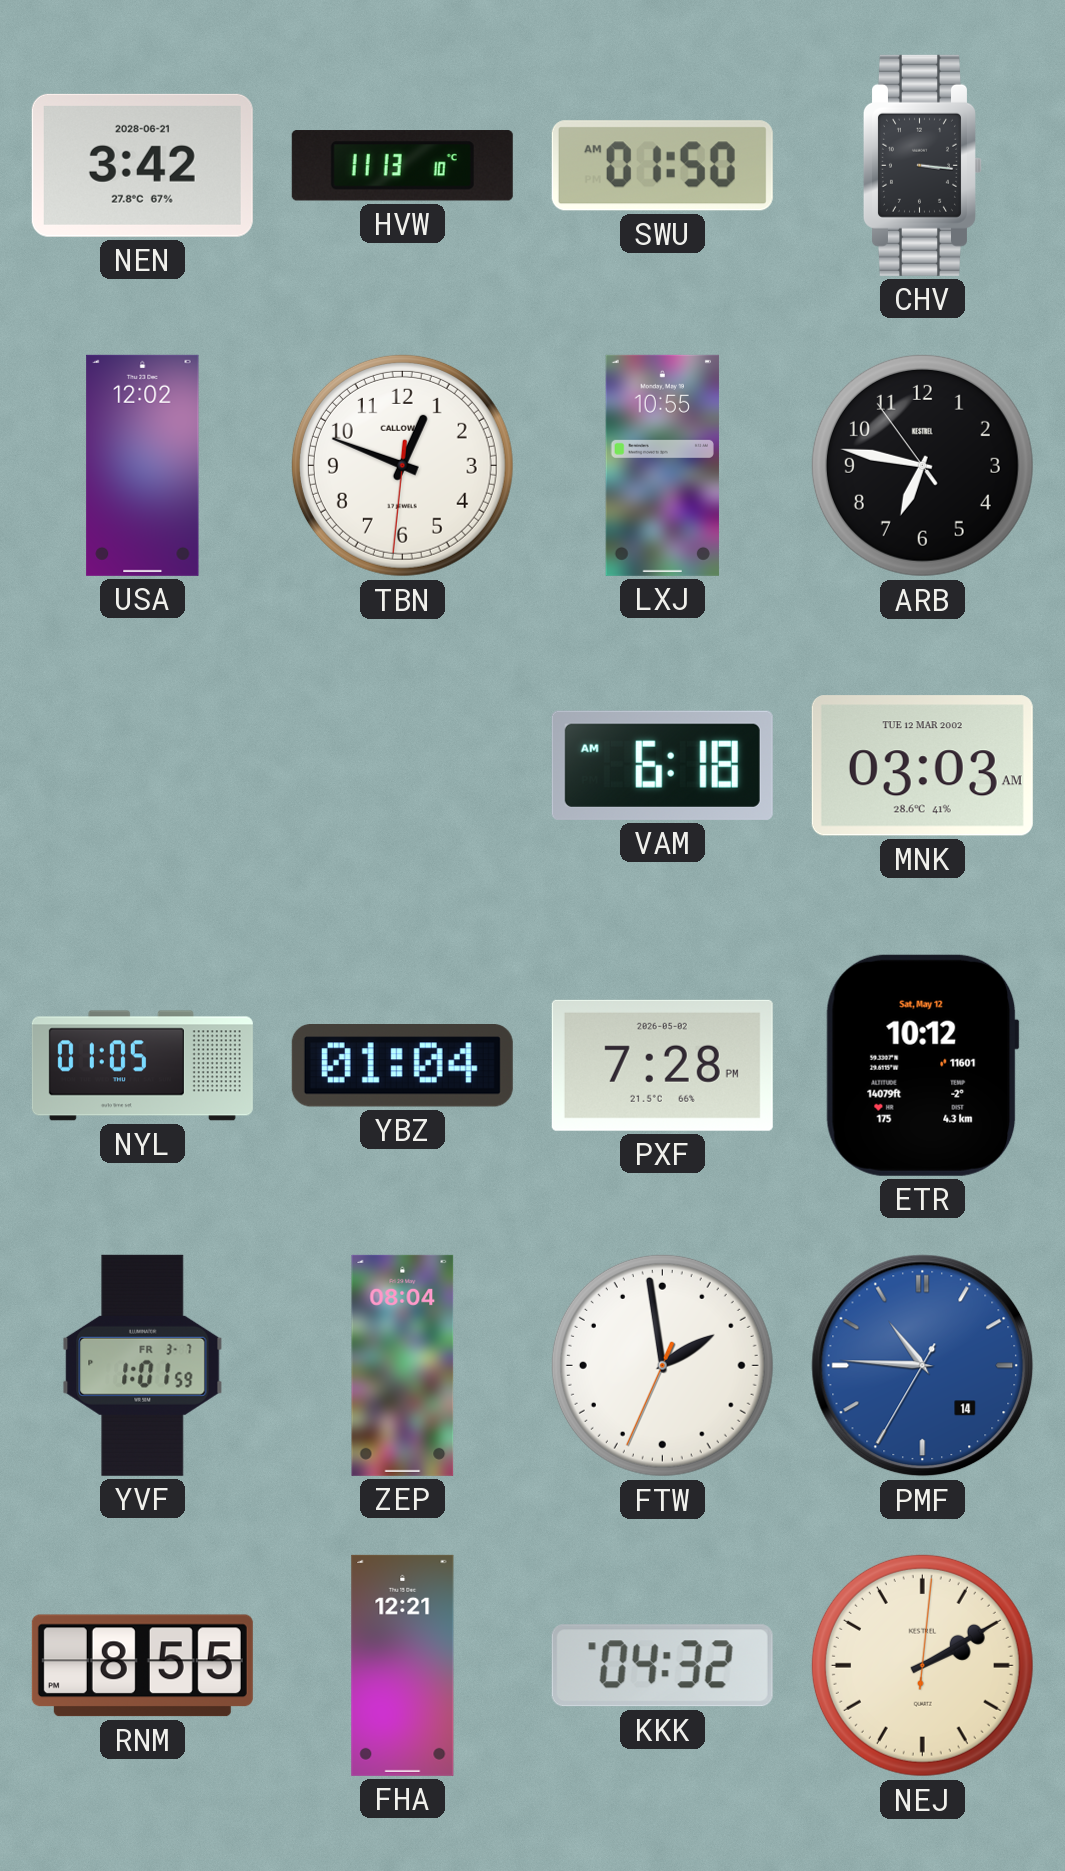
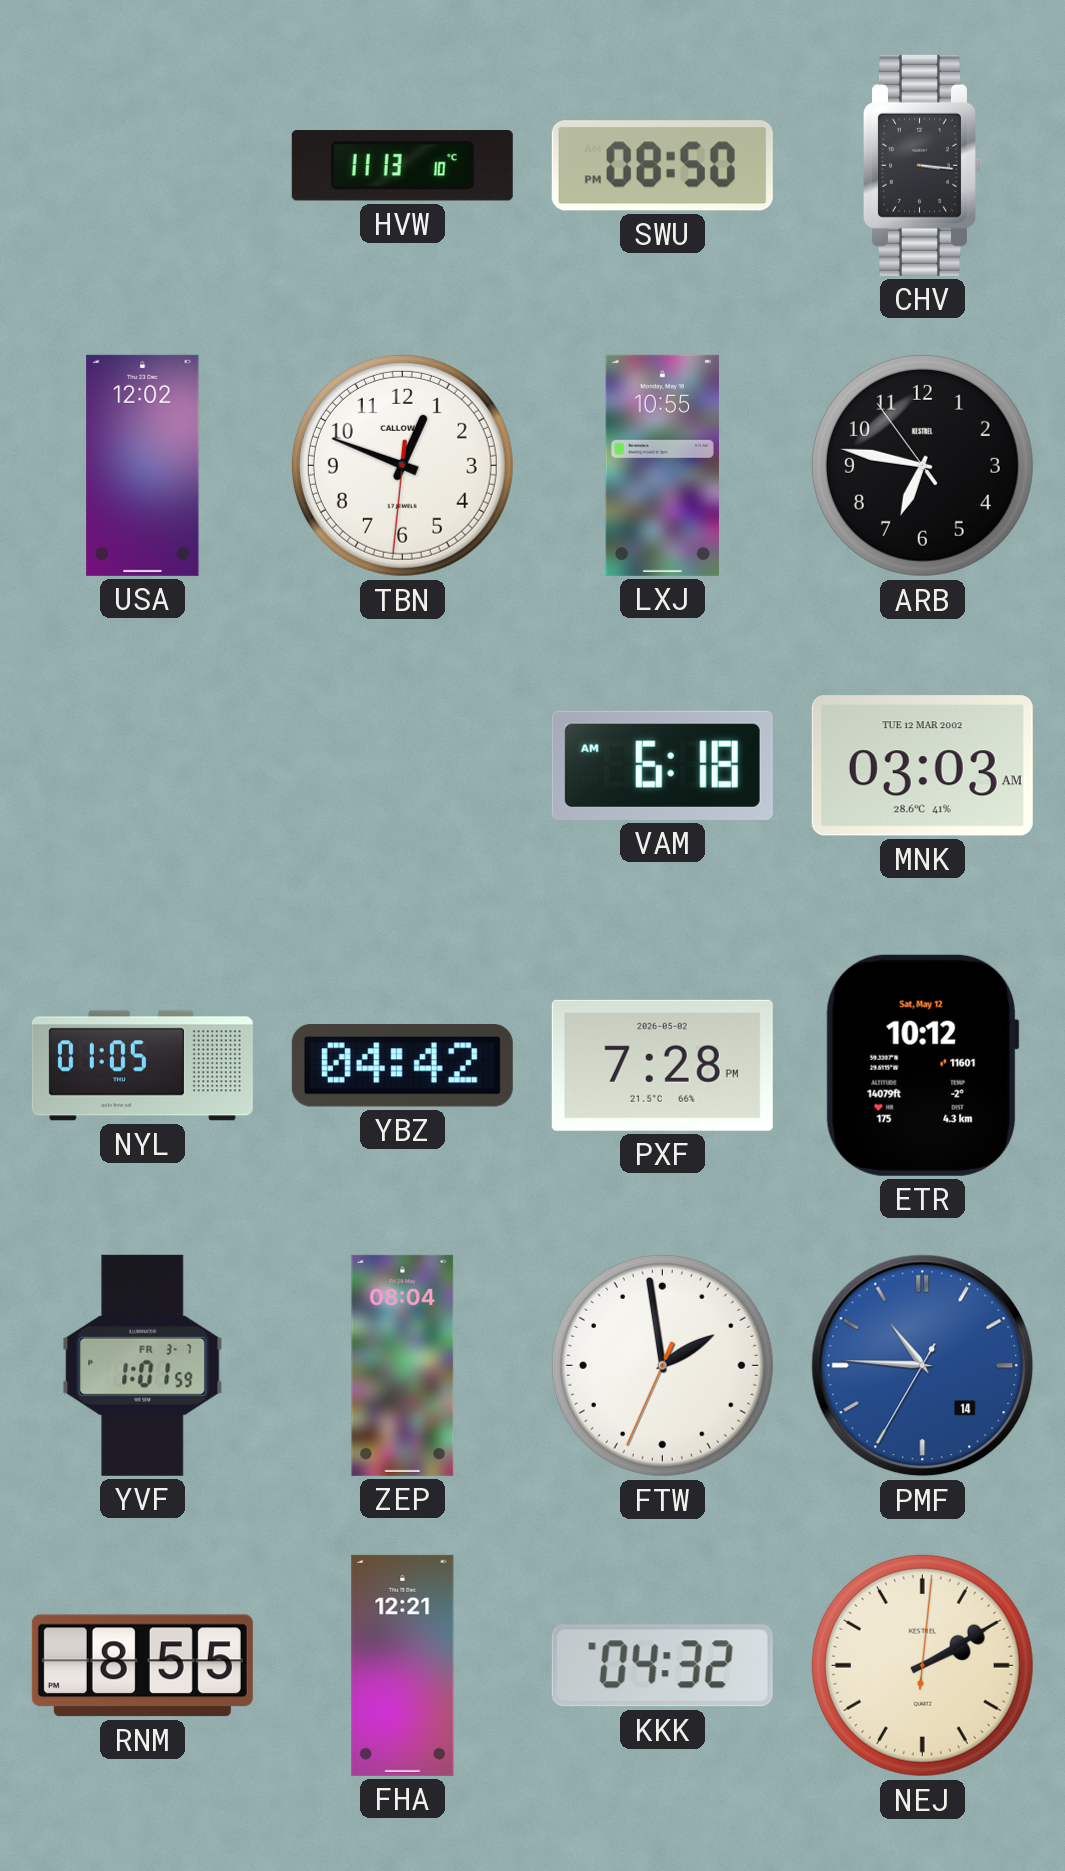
NEN: 3:42 -> none (142, 165)
SWU: 01:50 -> 08:50 (662, 166)
YBZ: 01:04 -> 04:42 (402, 1066)
